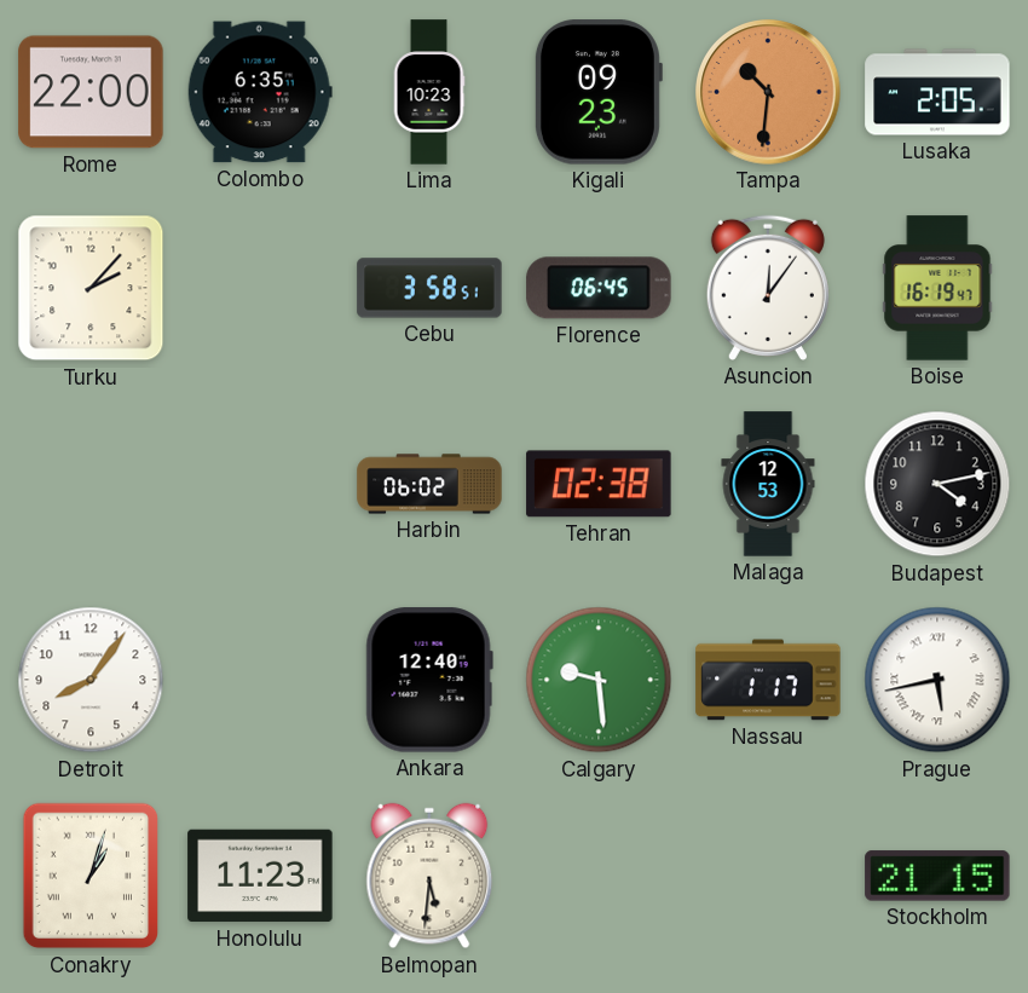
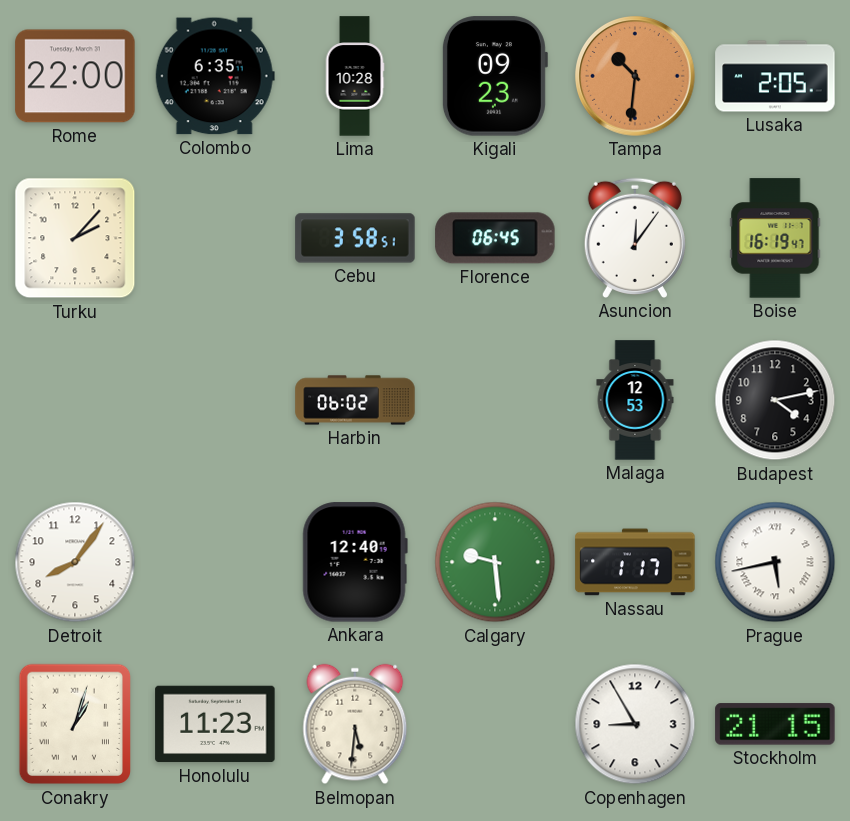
Lima: 10:23 -> 10:28 (355, 76)
Tehran: 02:38 -> none (599, 484)
Copenhagen: none -> 8:55 (635, 724)
